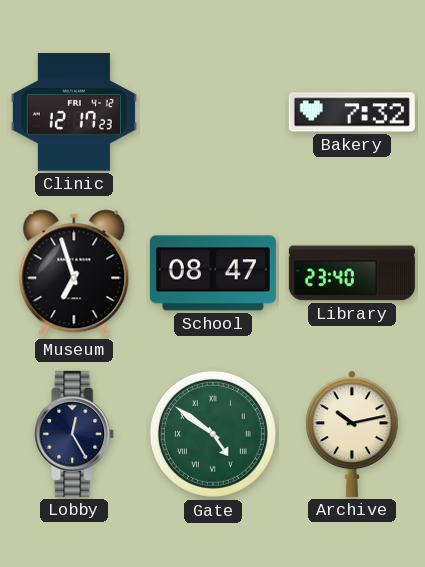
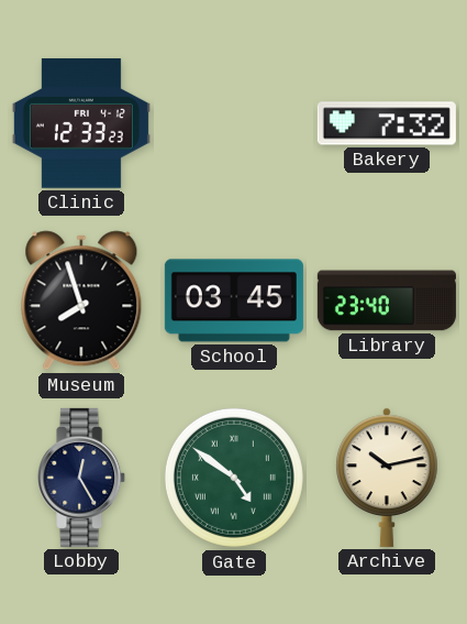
Clinic: 12:17 -> 12:33 (81, 123)
Museum: 6:57 -> 7:57 (81, 300)
School: 08:47 -> 03:45 (234, 300)
